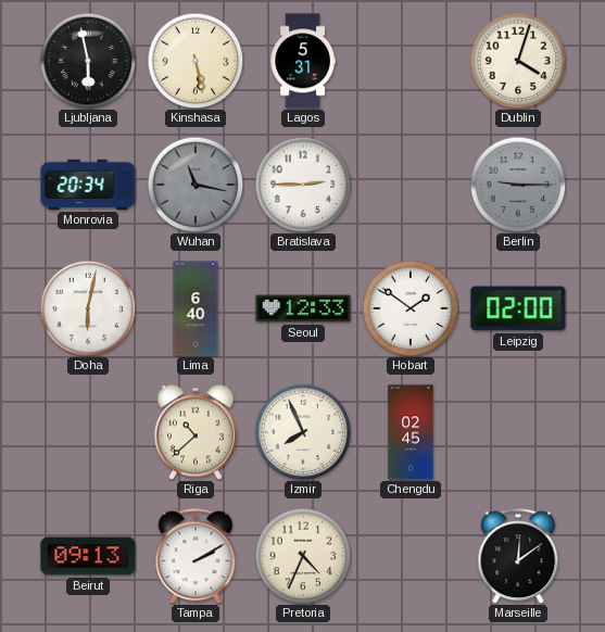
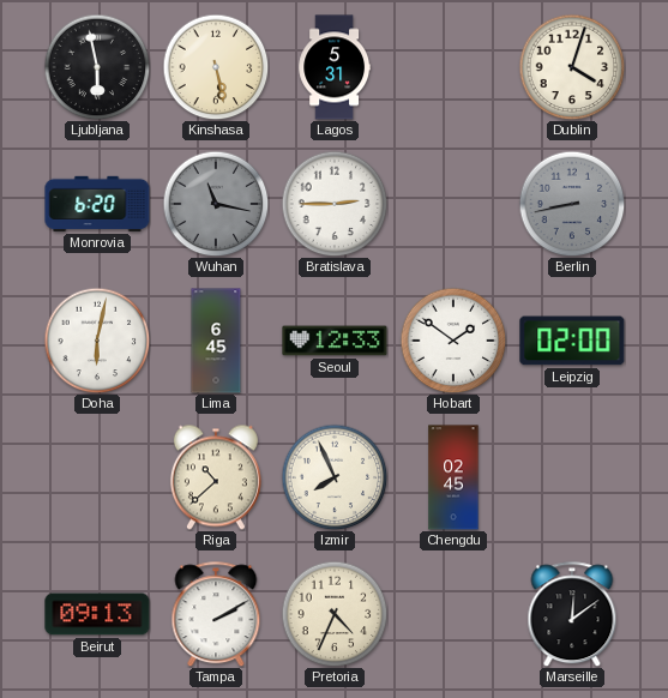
Monrovia: 20:34 -> 6:20 (97, 204)
Berlin: 9:15 -> 8:43 (572, 204)
Lima: 6:40 -> 6:45 (216, 341)
